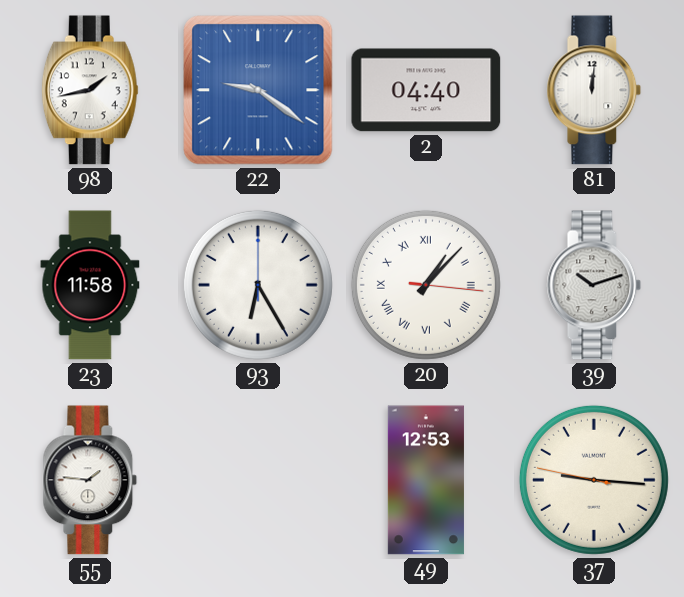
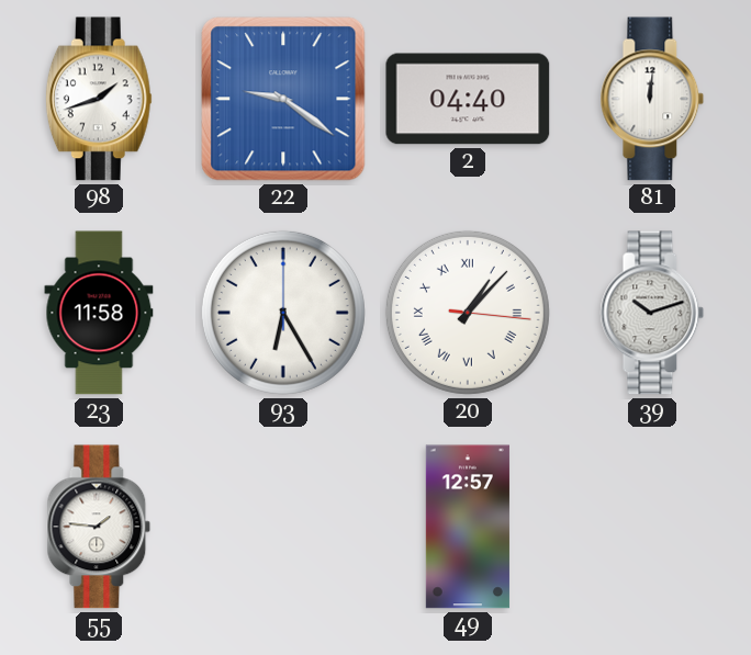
98: 1:43 -> 1:42 (99, 99)
49: 12:53 -> 12:57 (468, 527)
37: 9:15 -> none (594, 480)
